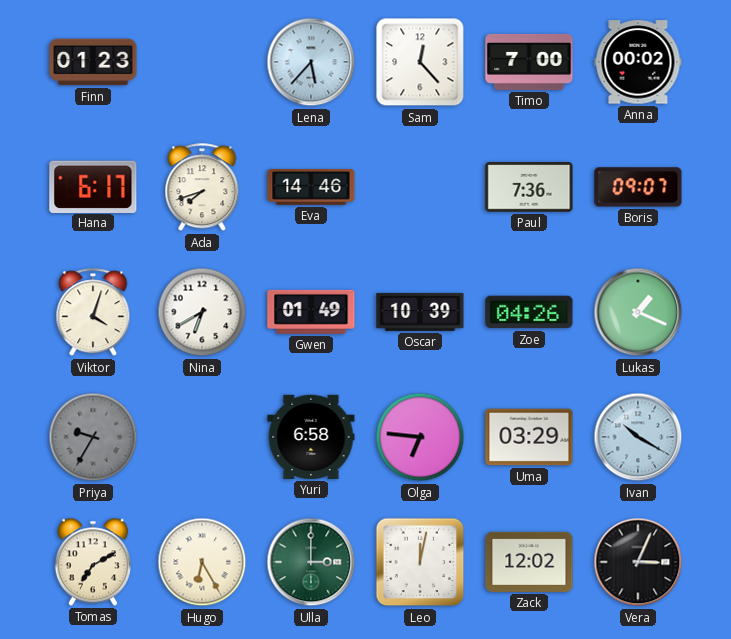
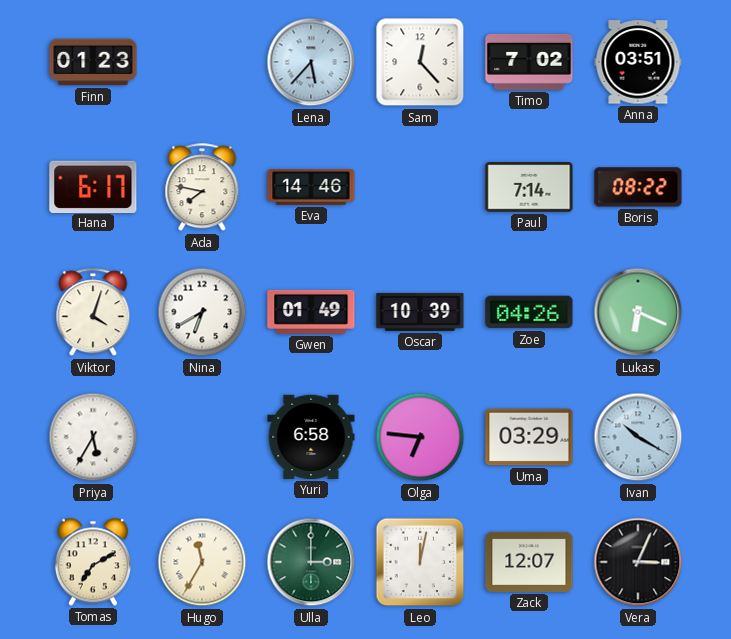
Timo: 7:00 -> 7:02 (529, 62)
Anna: 00:02 -> 03:51 (638, 62)
Ada: 7:42 -> 7:47 (202, 188)
Paul: 7:36 -> 7:14 (529, 187)
Boris: 09:07 -> 08:22 (638, 187)
Lukas: 1:19 -> 6:19 (638, 312)
Priya: 9:35 -> 5:35 (93, 437)
Priya dial: grey -> white (93, 437)
Hugo: 6:25 -> 11:35 (202, 562)
Zack: 12:02 -> 12:07 (529, 562)
